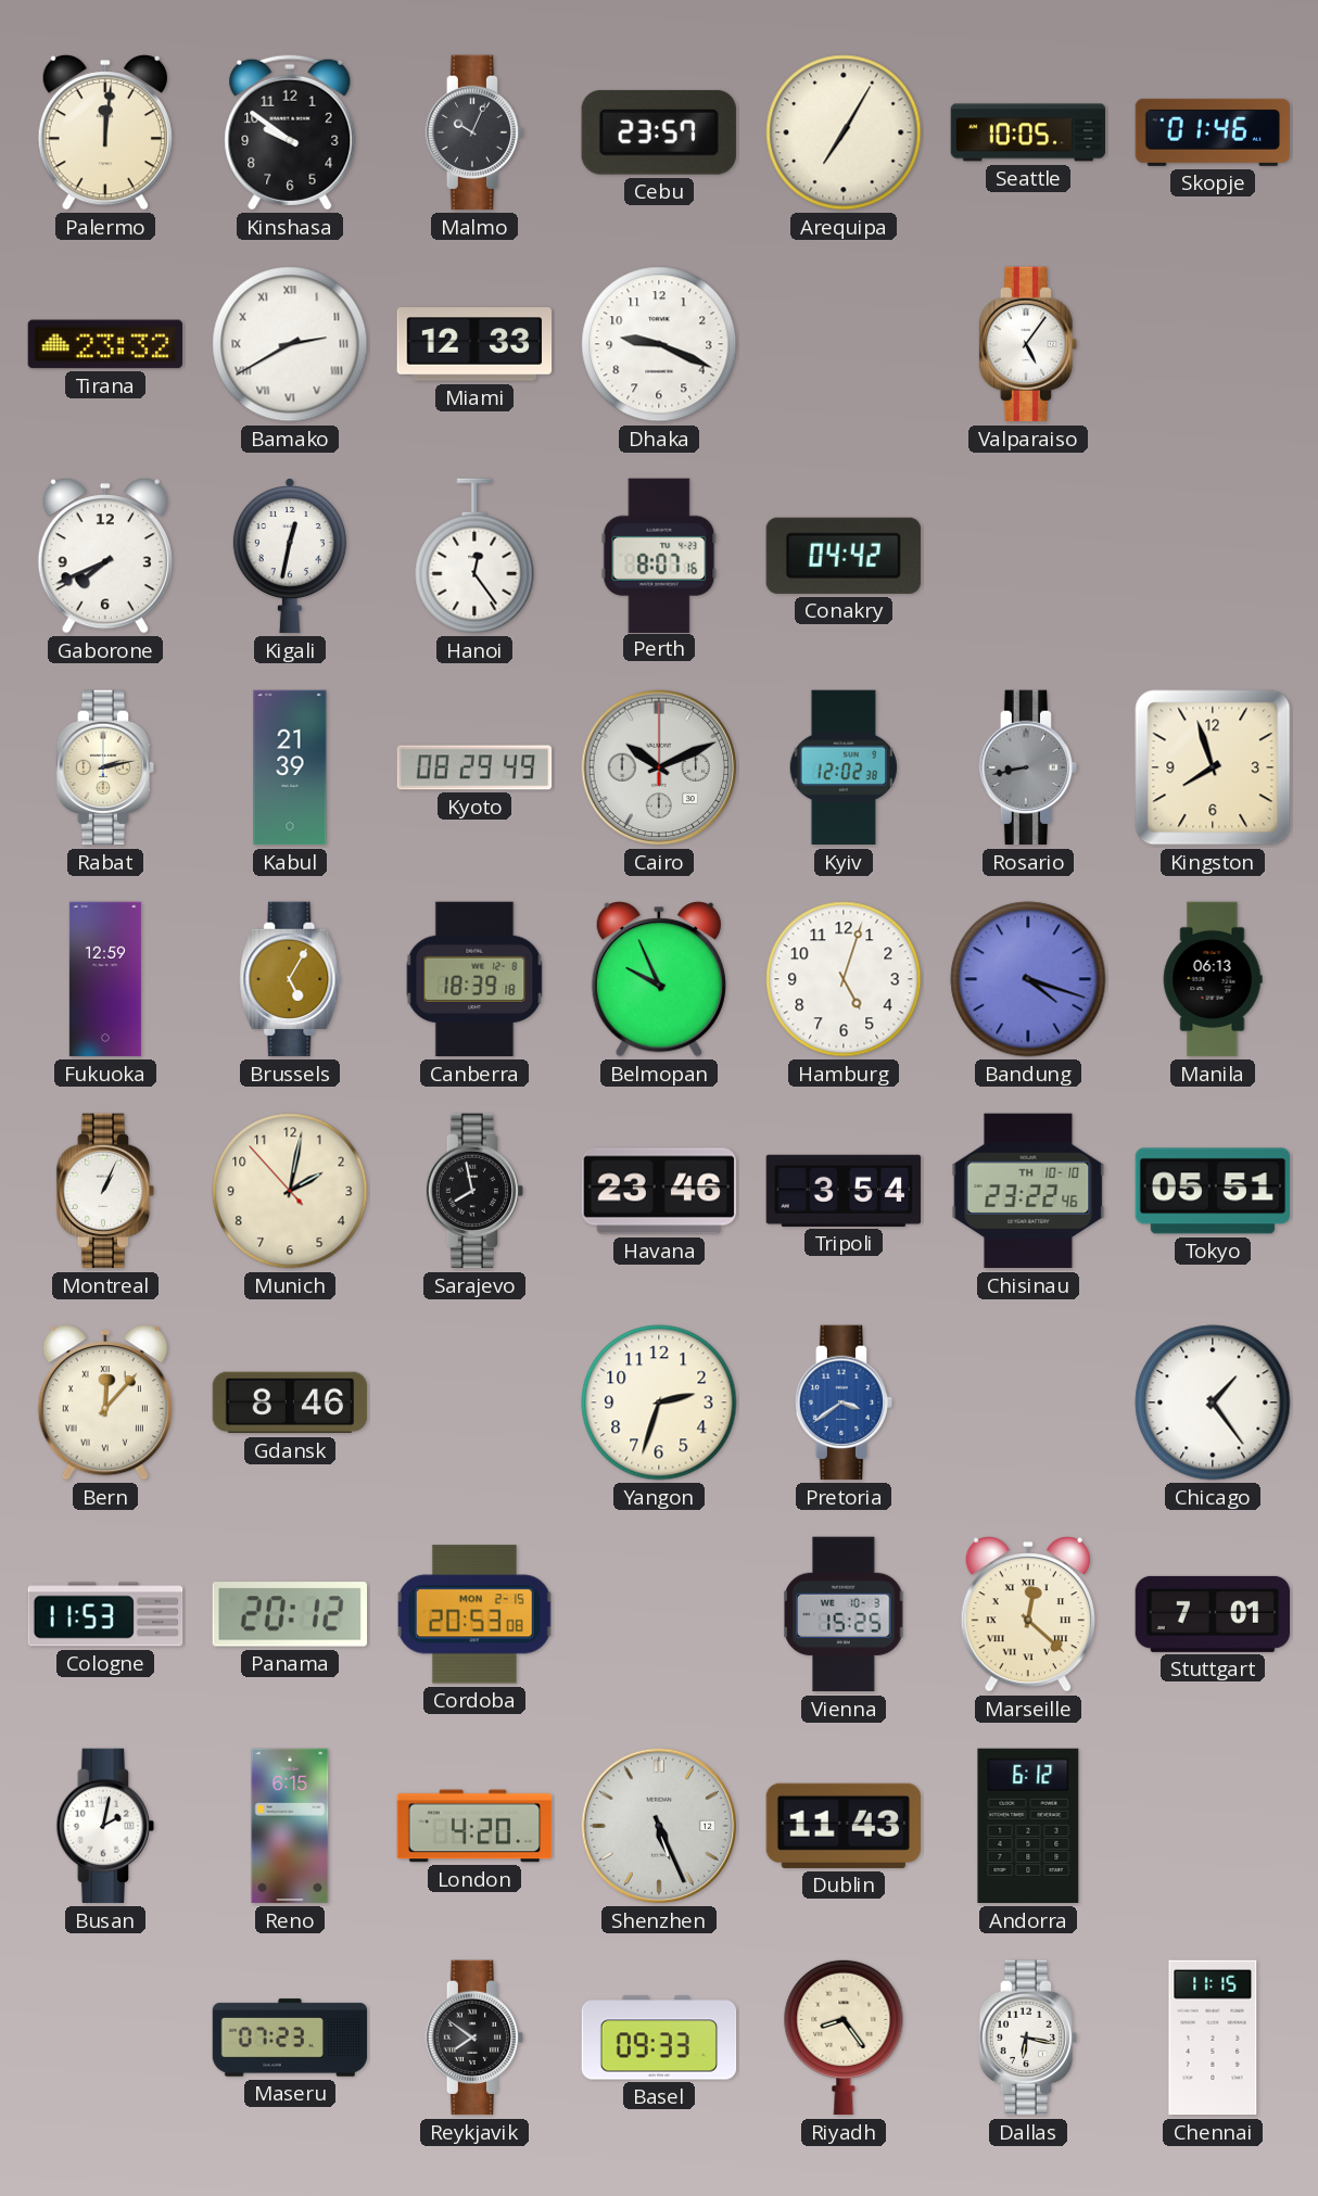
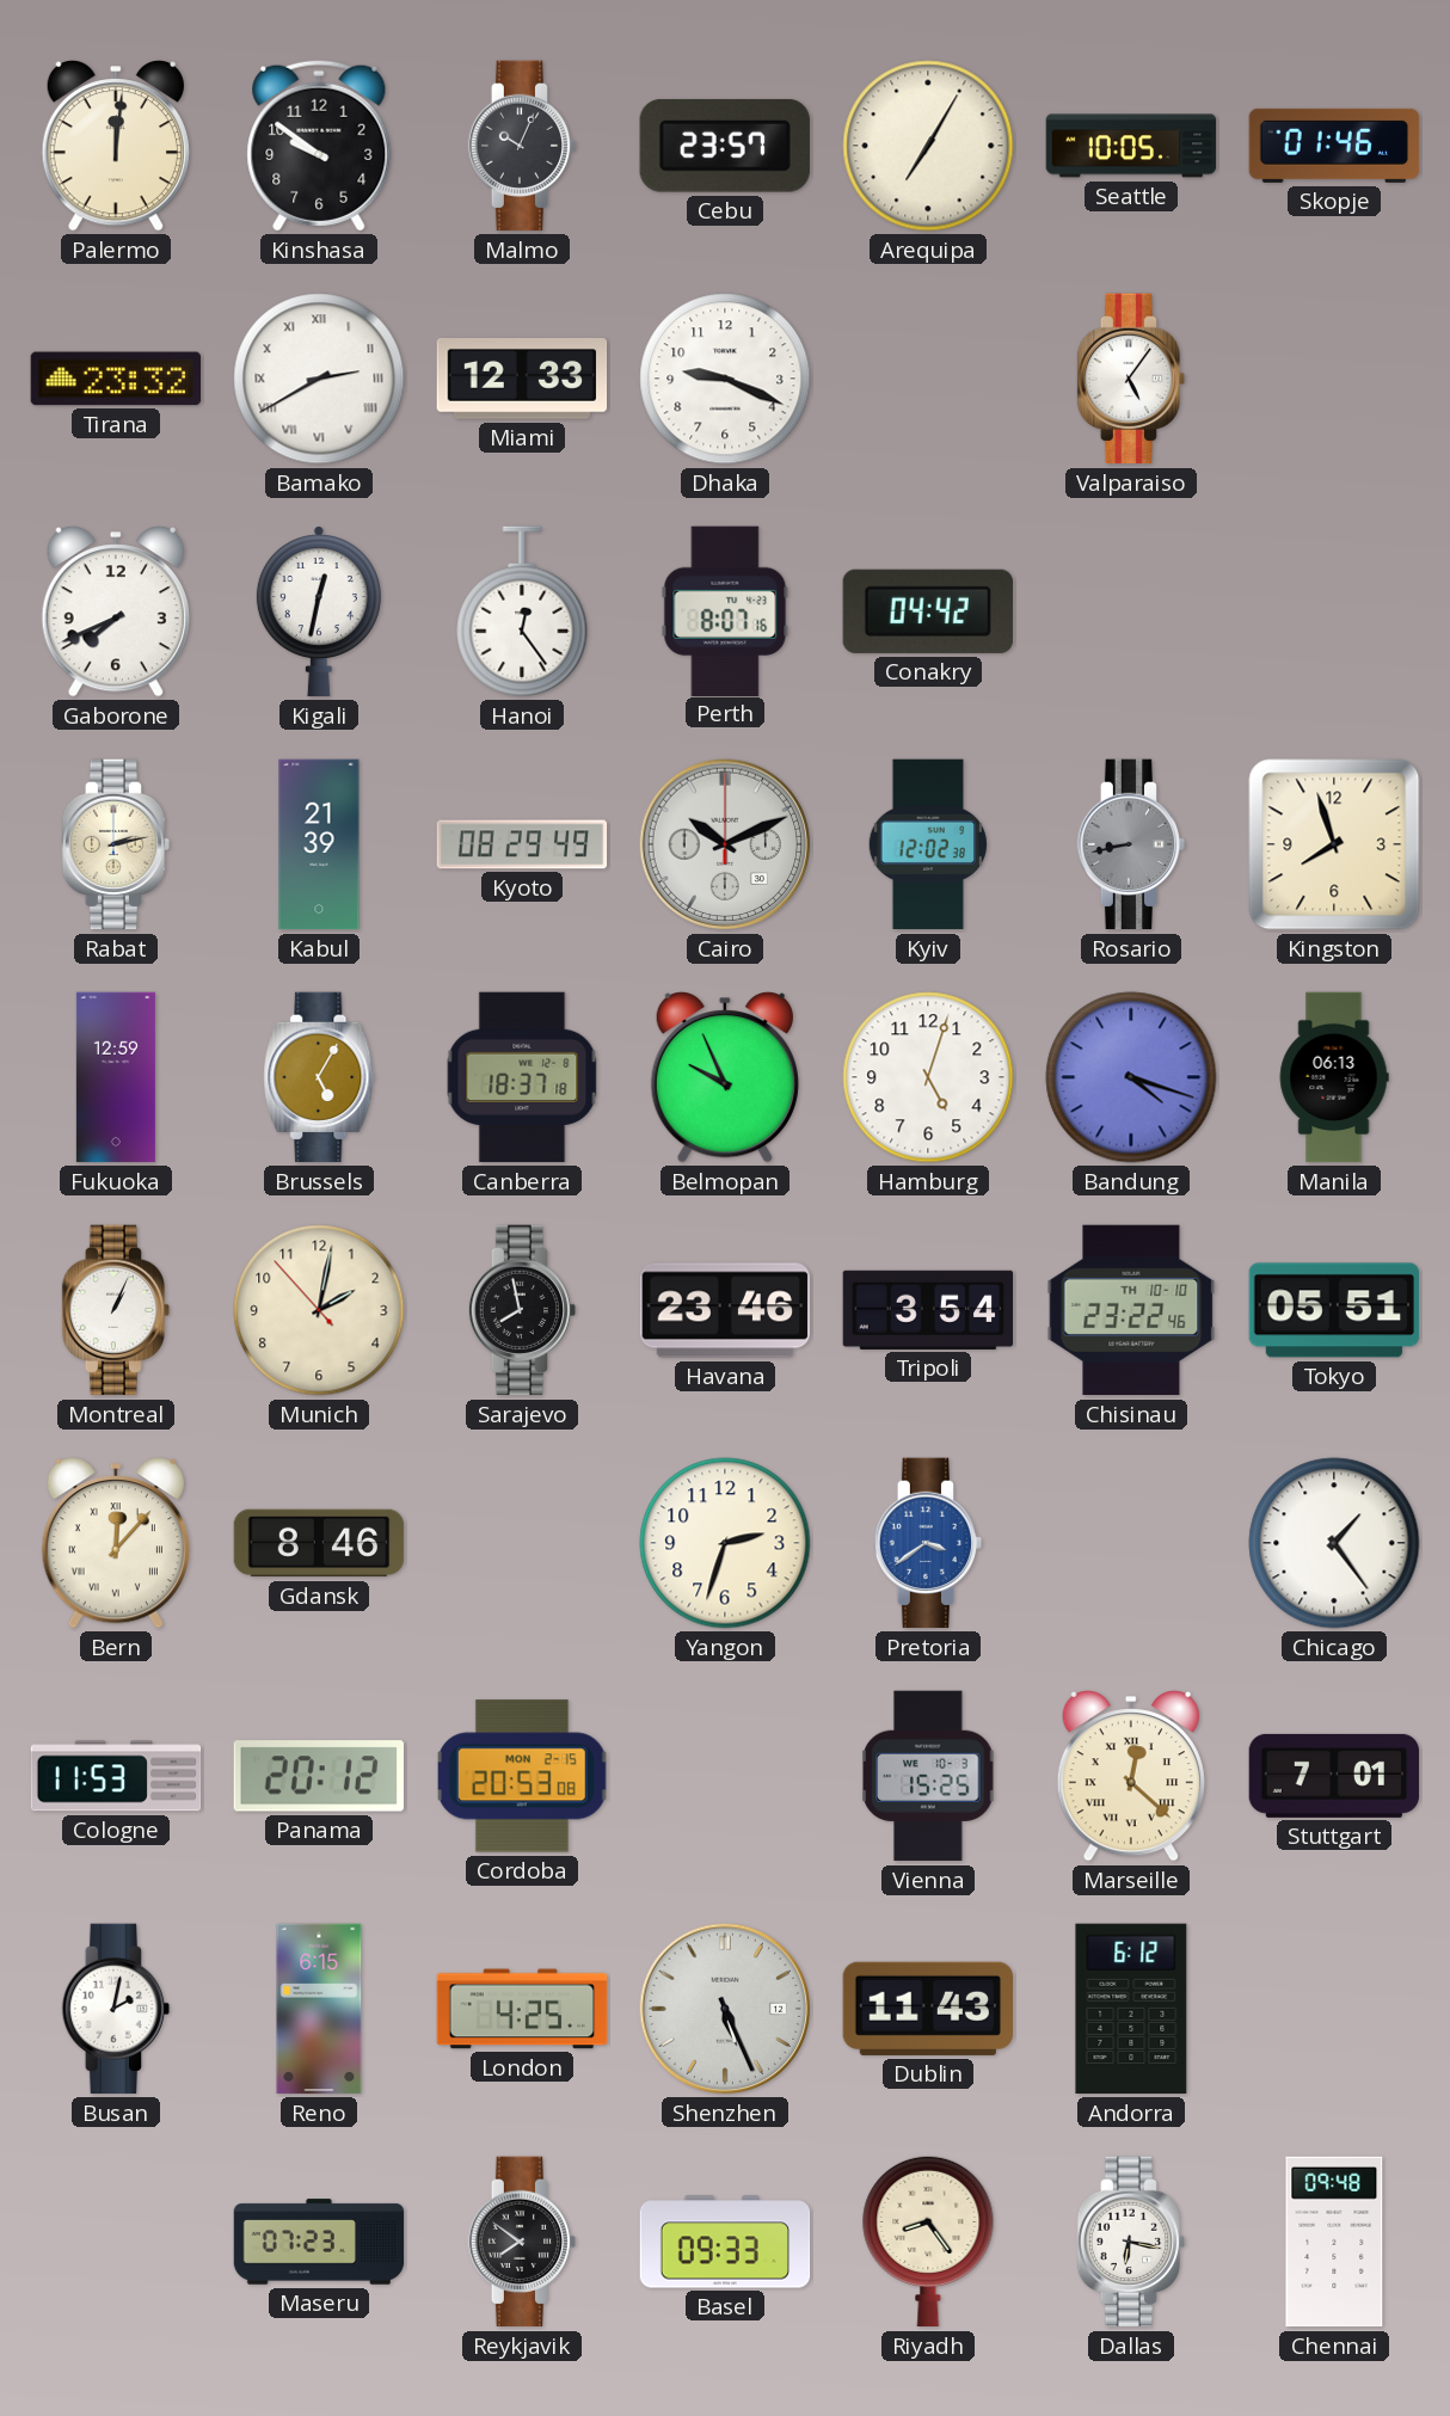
Canberra: 18:39 -> 18:37 (522, 1077)
London: 4:20 -> 4:25 (522, 2009)
Chennai: 11:15 -> 09:48 (1334, 2242)
